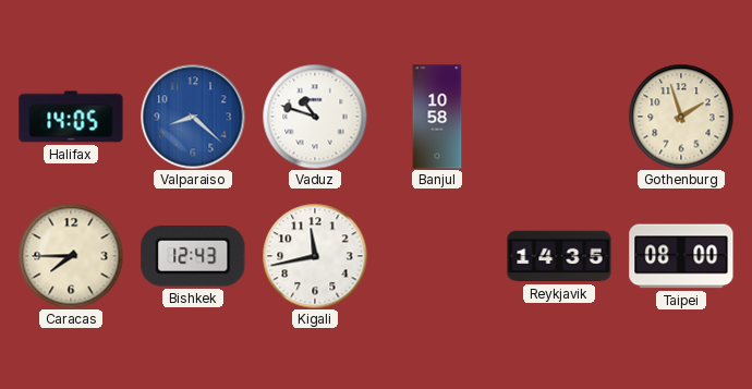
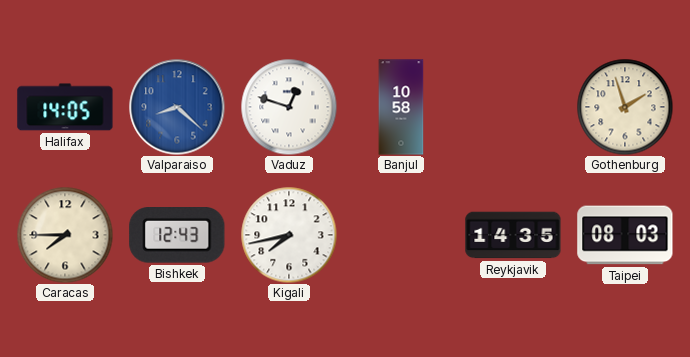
Vaduz: 10:48 -> 12:48 (289, 107)
Kigali: 11:43 -> 7:43 (289, 235)
Taipei: 08:00 -> 08:03 (625, 235)
